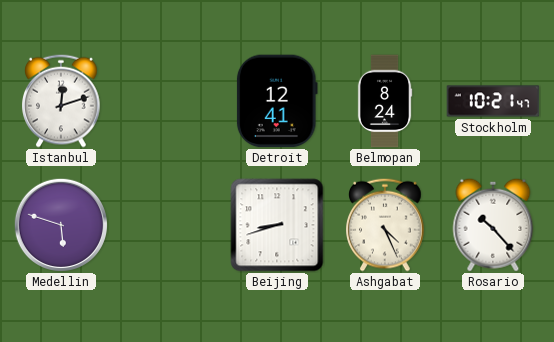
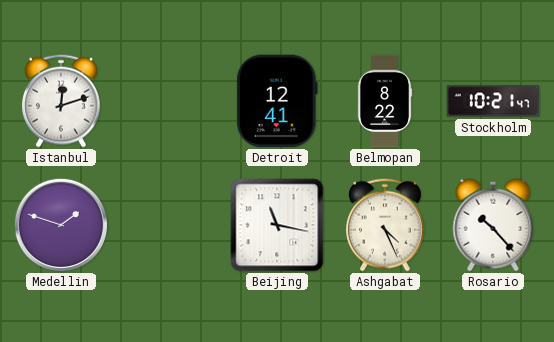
Belmopan: 8:24 -> 8:22 (385, 101)
Medellin: 5:48 -> 1:48 (60, 224)
Beijing: 8:42 -> 11:17 (277, 225)
